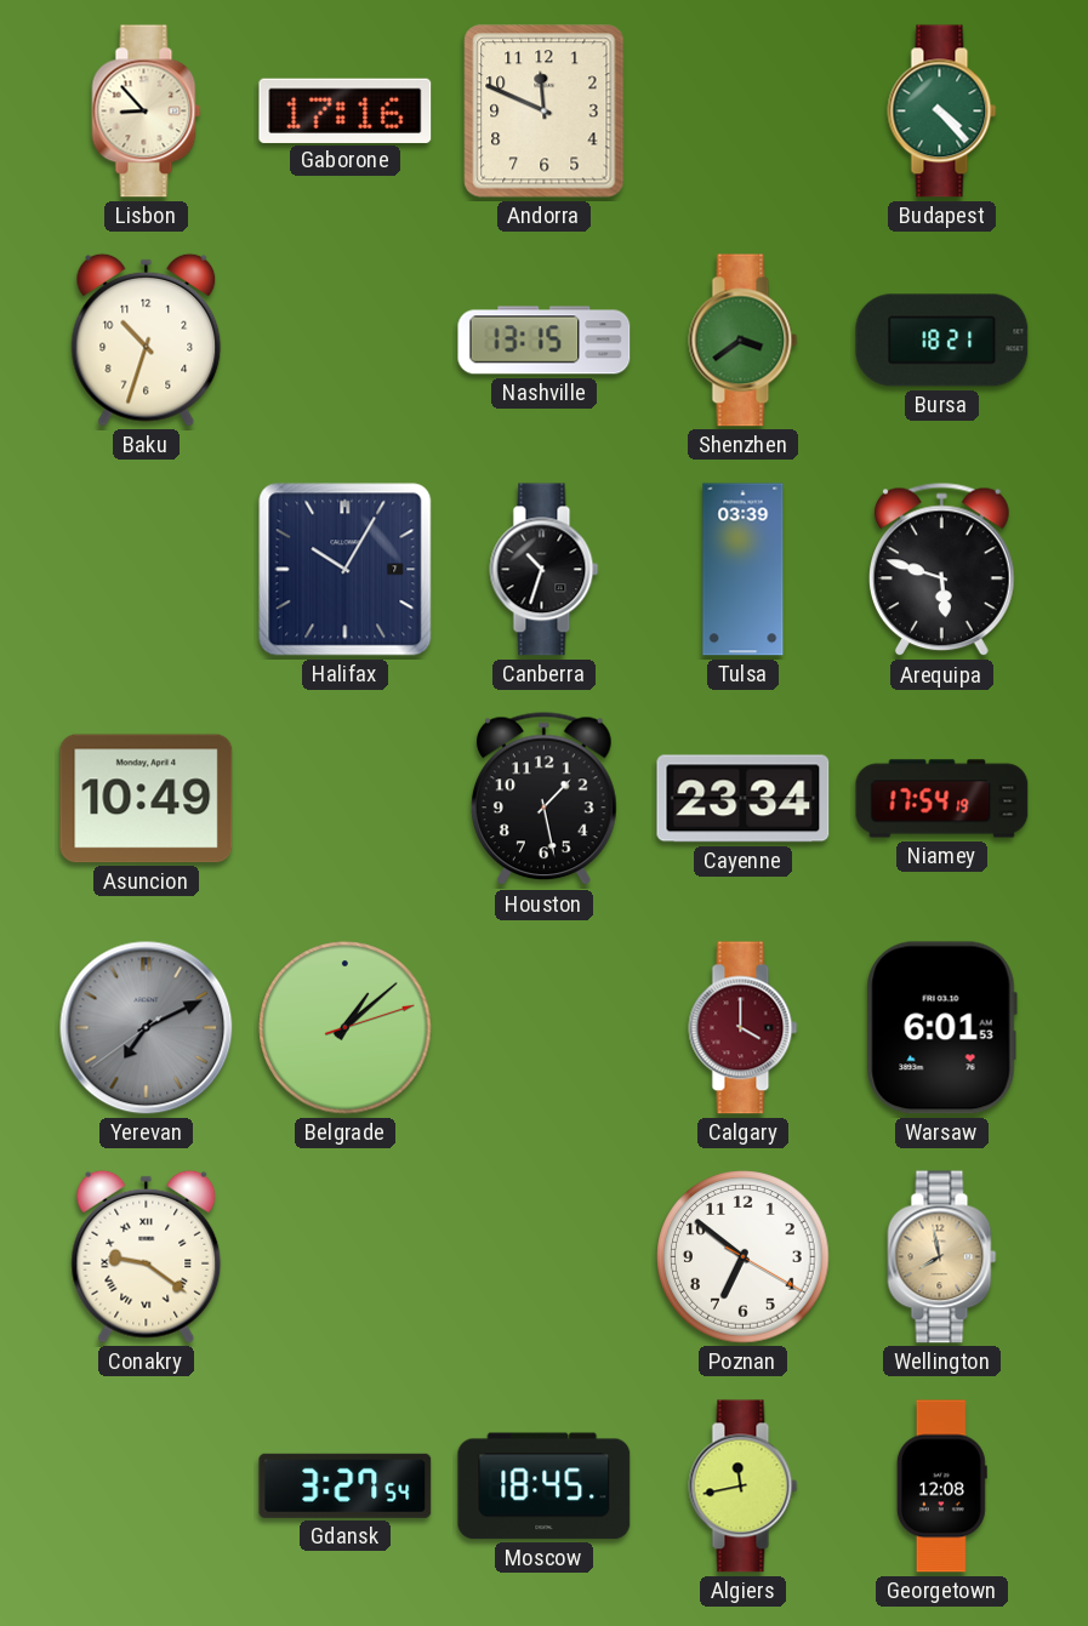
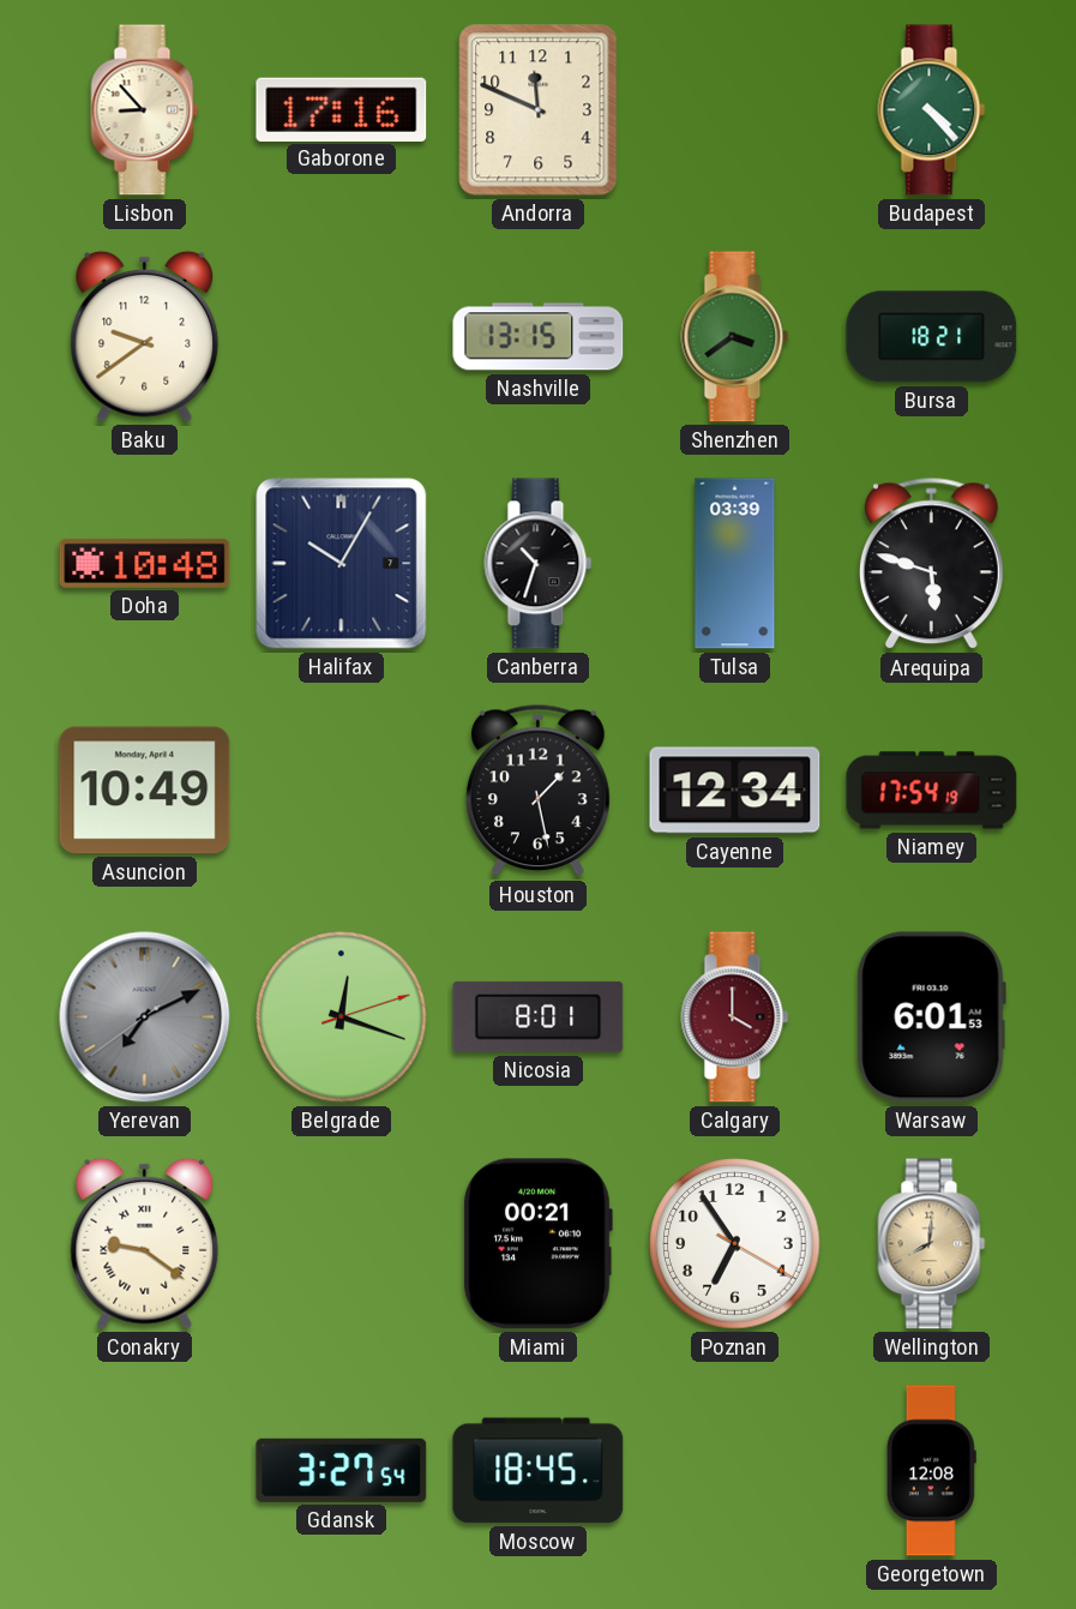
Baku: 10:33 -> 9:39 (145, 336)
Doha: none -> 10:48 (145, 563)
Cayenne: 23:34 -> 12:34 (735, 791)
Belgrade: 1:08 -> 12:18 (342, 1017)
Nicosia: none -> 8:01 (539, 1016)
Miami: none -> 00:21 (537, 1244)
Poznan: 6:51 -> 6:54 (735, 1244)
Wellington: 7:58 -> 8:01 (932, 1244)
Algiers: 11:43 -> none (744, 1487)
